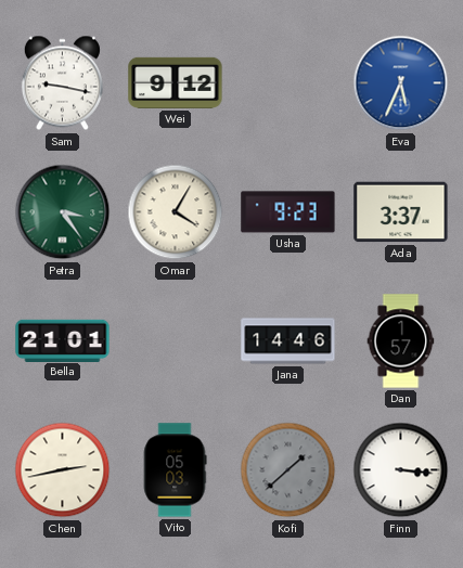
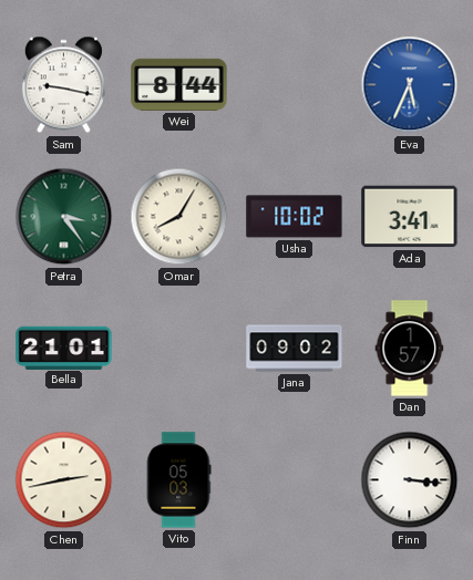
Wei: 9:12 -> 8:44 (179, 84)
Omar: 4:05 -> 8:05 (179, 217)
Usha: 9:23 -> 10:02 (295, 217)
Ada: 3:37 -> 3:41 (410, 217)
Jana: 14:46 -> 09:02 (295, 349)
Kofi: 1:38 -> none (288, 470)
